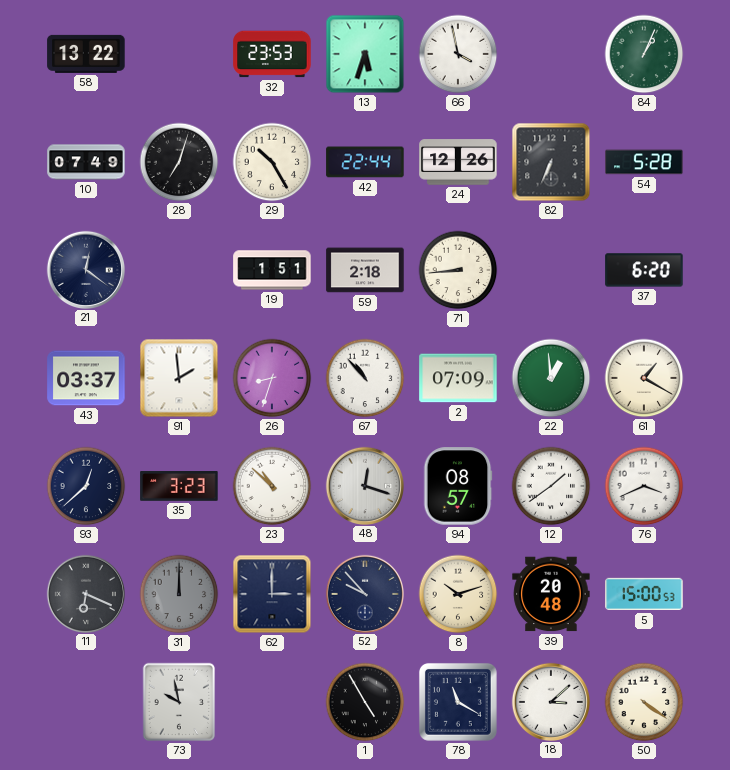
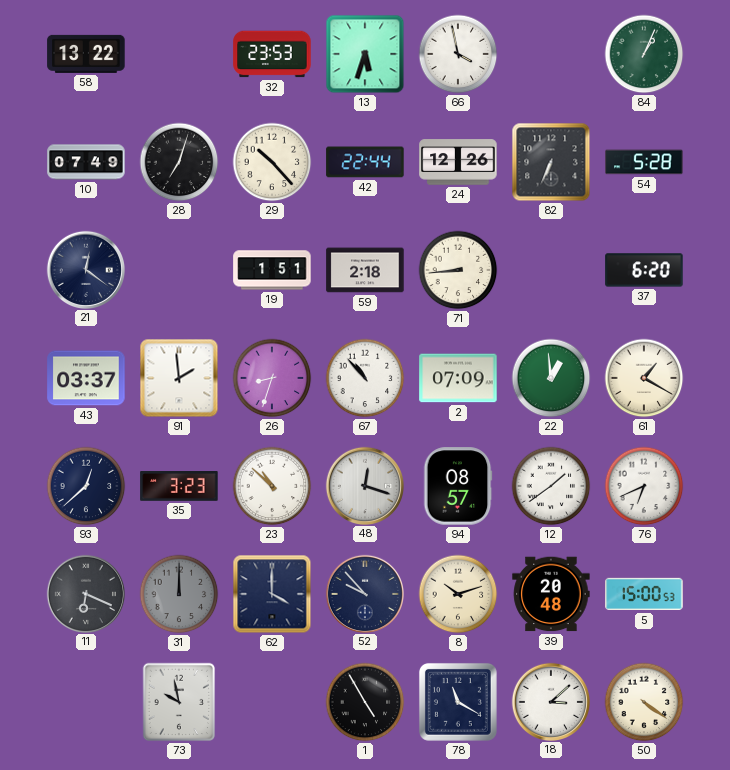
29: 10:25 -> 10:23 (272, 162)
76: 3:41 -> 6:41 (644, 486)
62: 3:00 -> 4:00 (272, 594)
